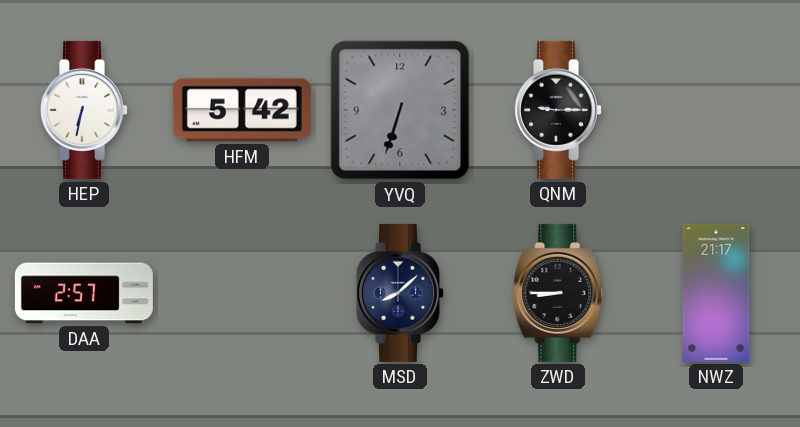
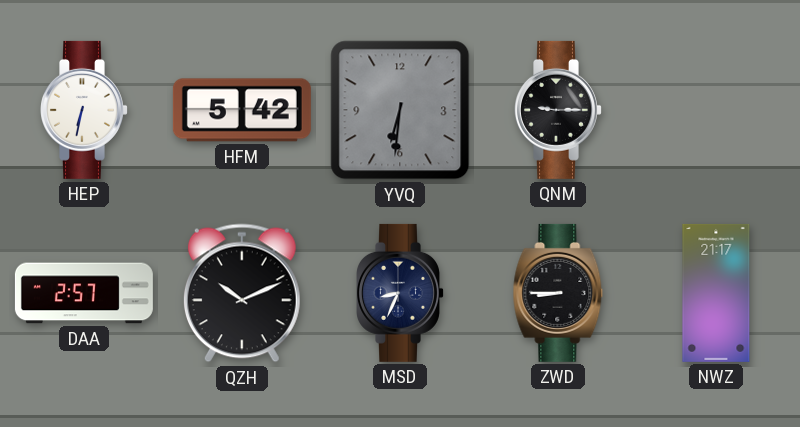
YVQ: 6:33 -> 6:31 (400, 110)
QZH: none -> 10:11 (242, 293)
MSD: 8:08 -> 8:34 (401, 293)
